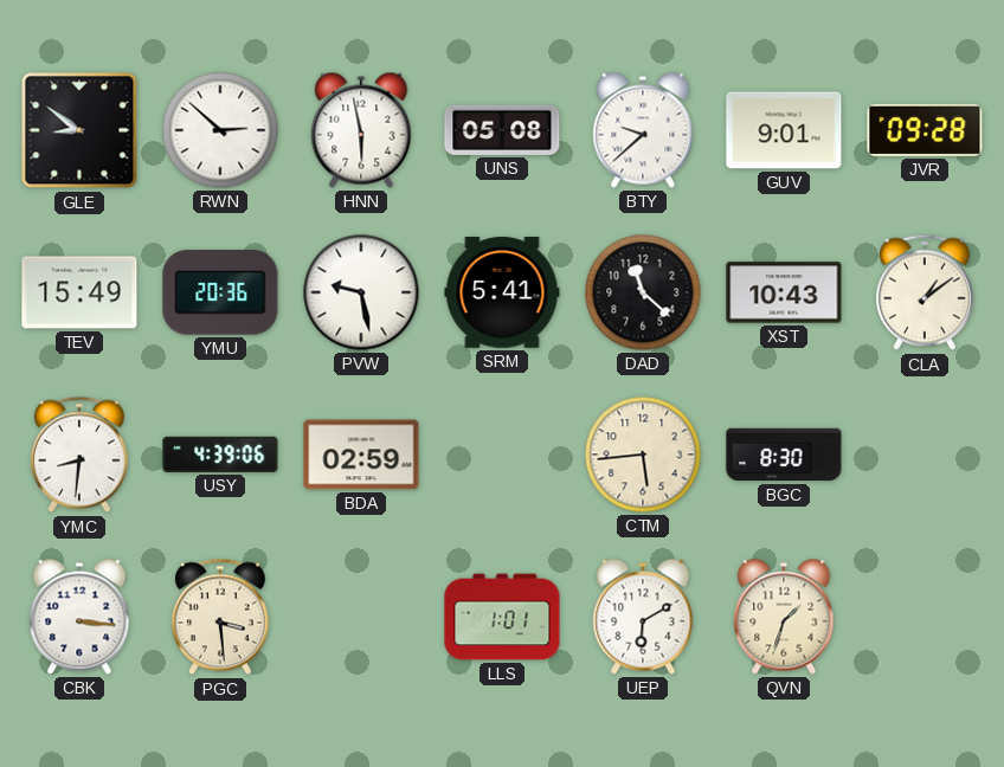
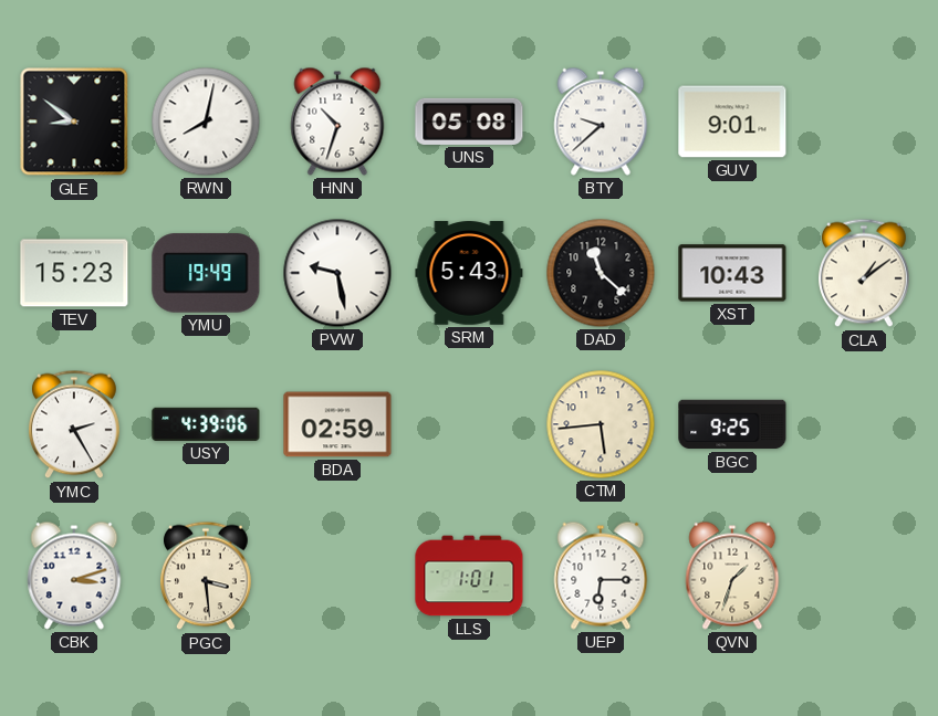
RWN: 2:52 -> 8:02 (206, 122)
HNN: 5:58 -> 10:33 (337, 122)
JVR: 09:28 -> none (925, 130)
TEV: 15:49 -> 15:23 (74, 273)
YMU: 20:36 -> 19:49 (206, 273)
SRM: 5:41 -> 5:43 (469, 273)
YMC: 8:31 -> 2:25 (75, 424)
BGC: 8:30 -> 9:25 (732, 424)
CBK: 3:16 -> 3:12 (74, 576)
UEP: 6:10 -> 6:15 (601, 576)
